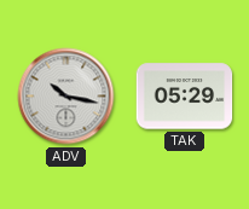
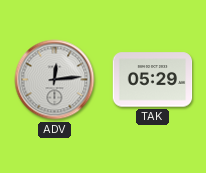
ADV: 10:17 -> 12:14 (55, 80)
